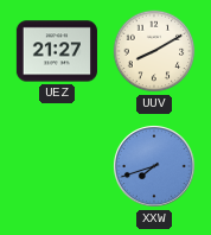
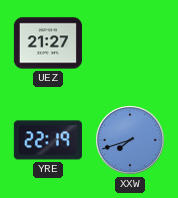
UUV: 8:10 -> none (154, 51)
YRE: none -> 22:19 (48, 140)
